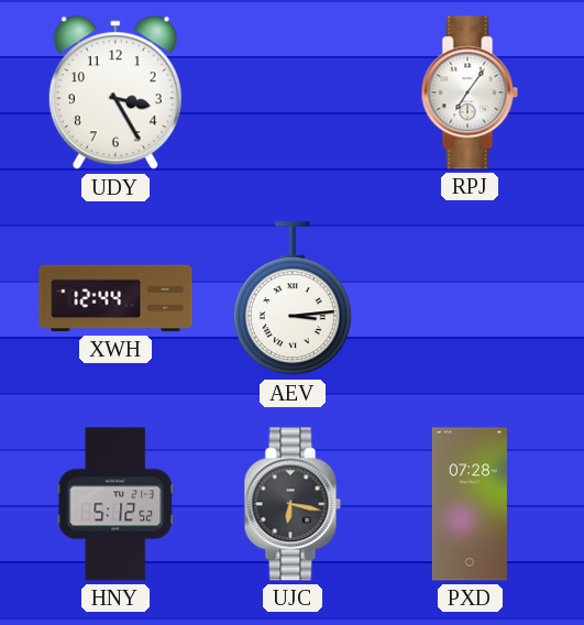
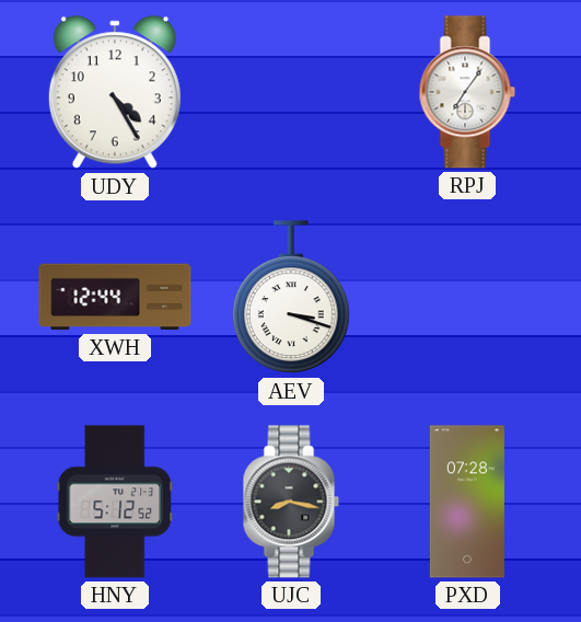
UDY: 3:25 -> 4:25 (115, 93)
AEV: 3:14 -> 3:18 (292, 298)
UJC: 6:17 -> 8:17 (291, 502)
